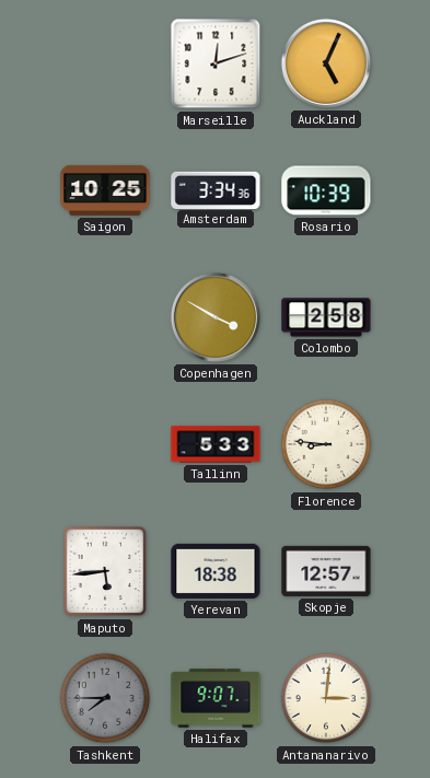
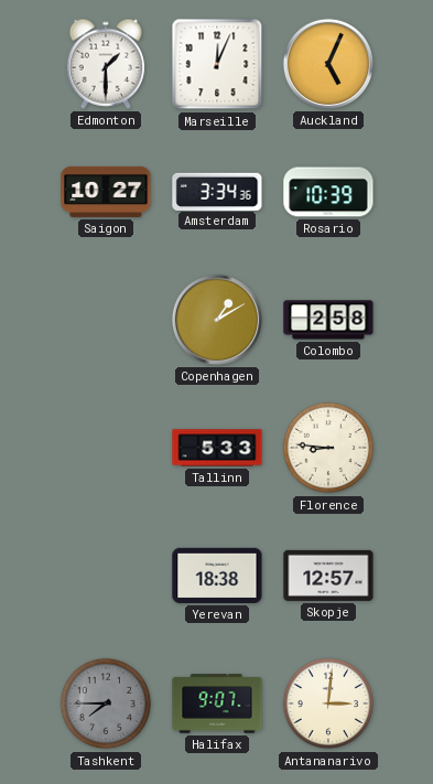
Edmonton: none -> 1:30 (106, 64)
Marseille: 12:12 -> 12:04 (217, 64)
Saigon: 10:25 -> 10:27 (106, 192)
Copenhagen: 3:50 -> 1:10 (217, 320)
Maputo: 5:44 -> none (105, 571)
